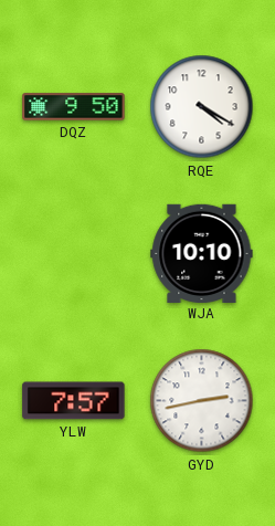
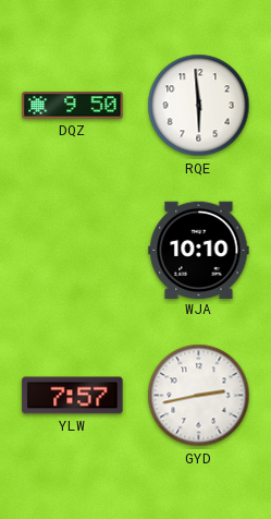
RQE: 4:20 -> 5:59 (199, 106)
